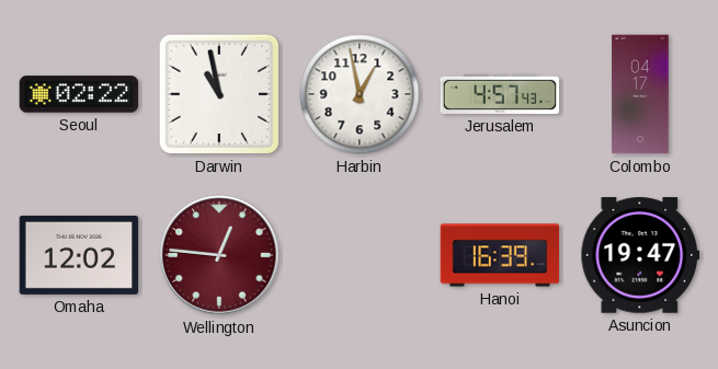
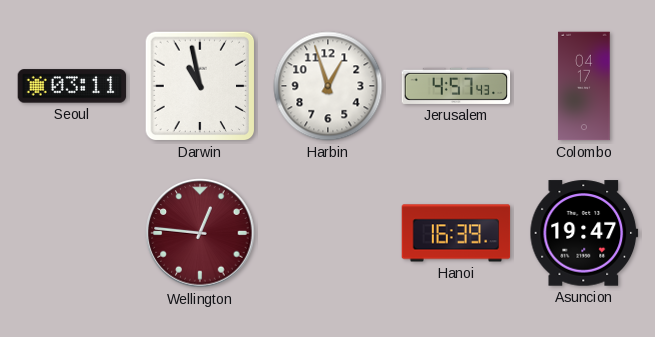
Seoul: 02:22 -> 03:11 (72, 86)
Harbin: 12:58 -> 12:57 (328, 86)
Omaha: 12:02 -> none (79, 255)
